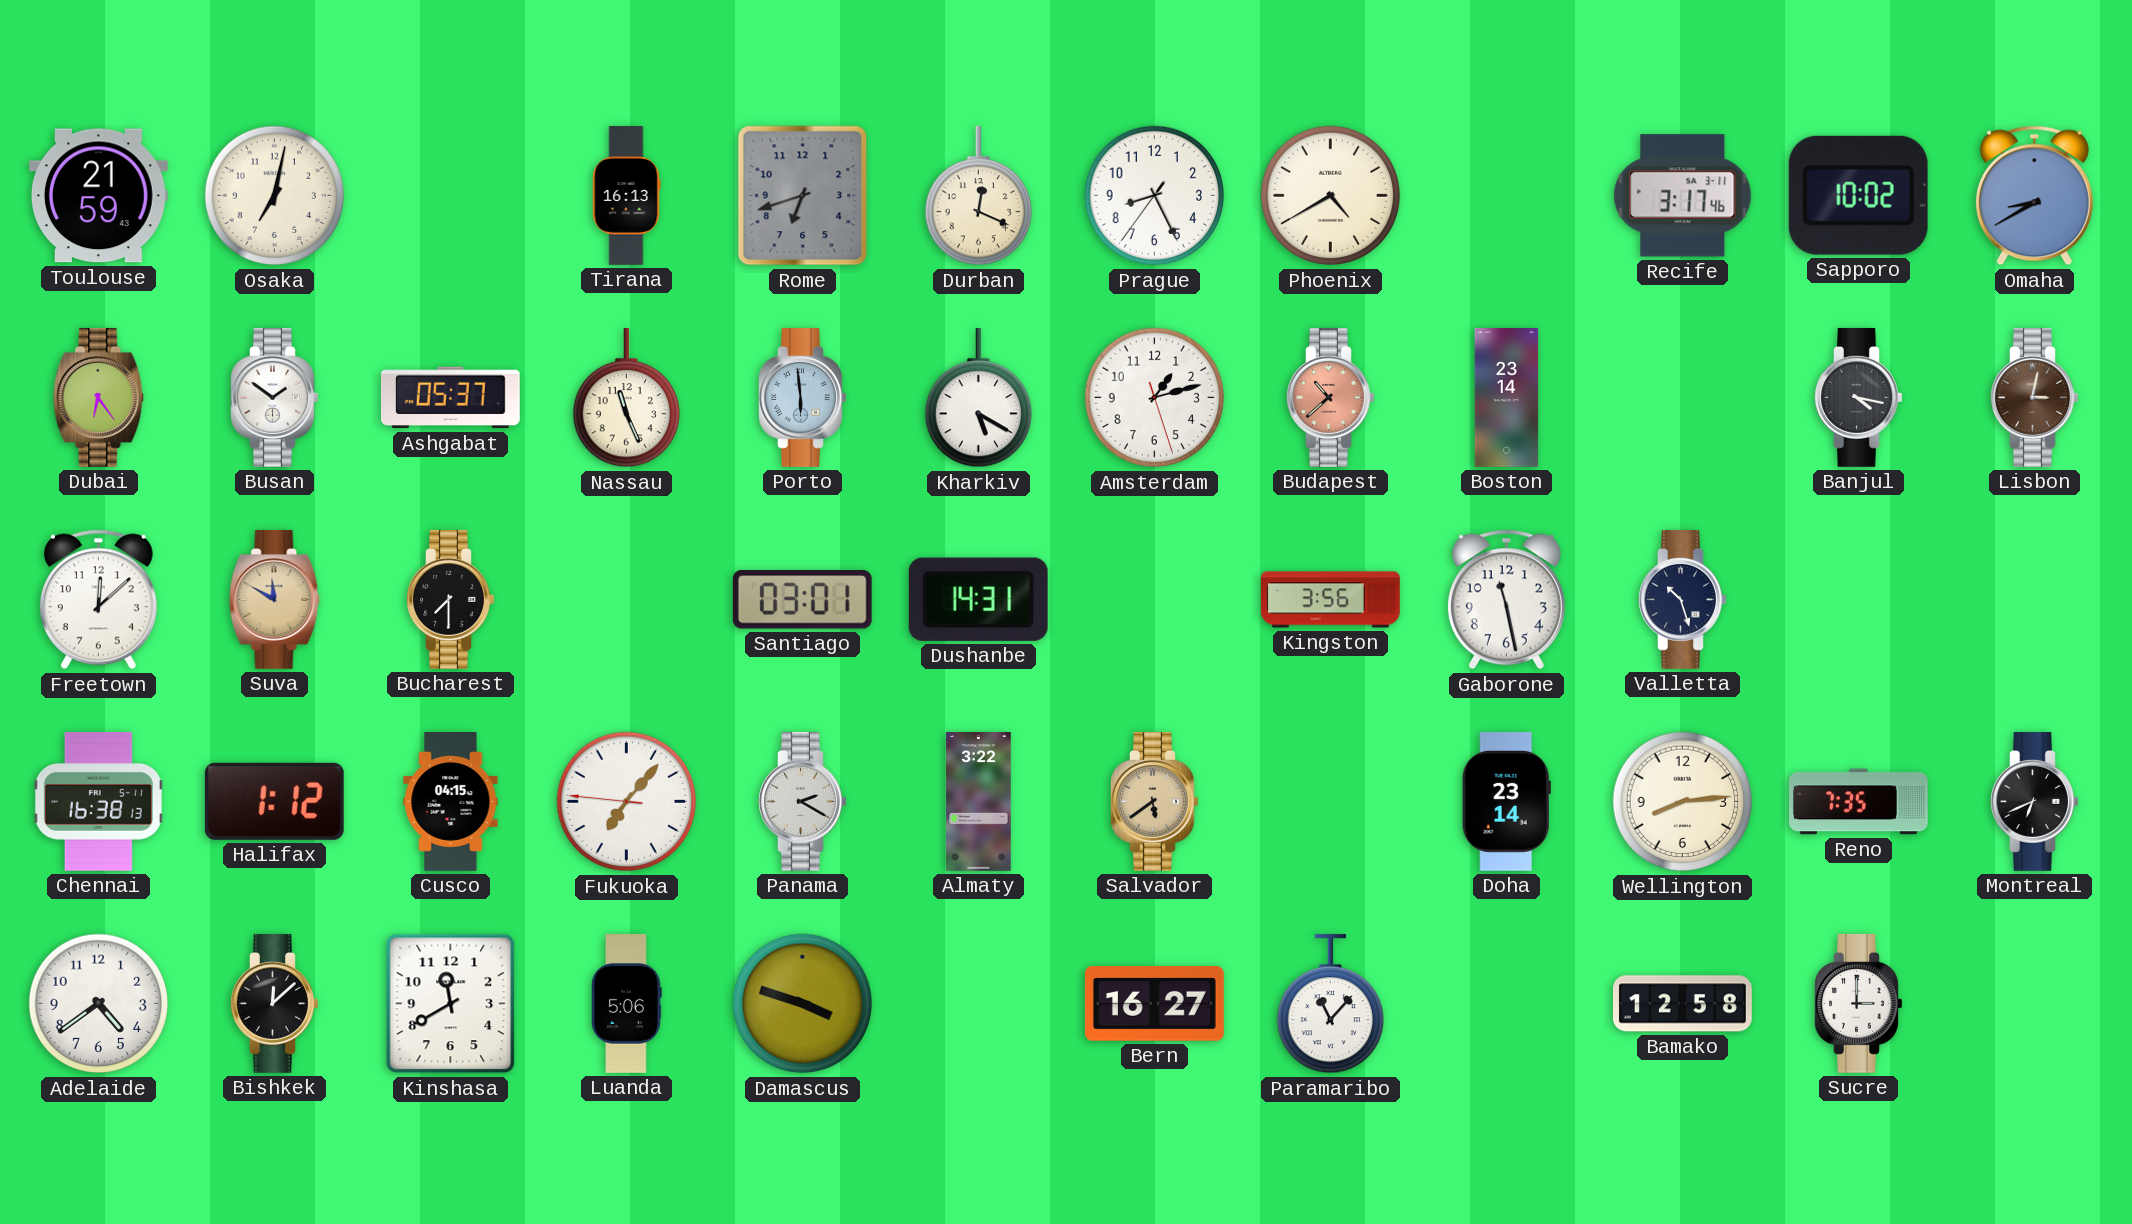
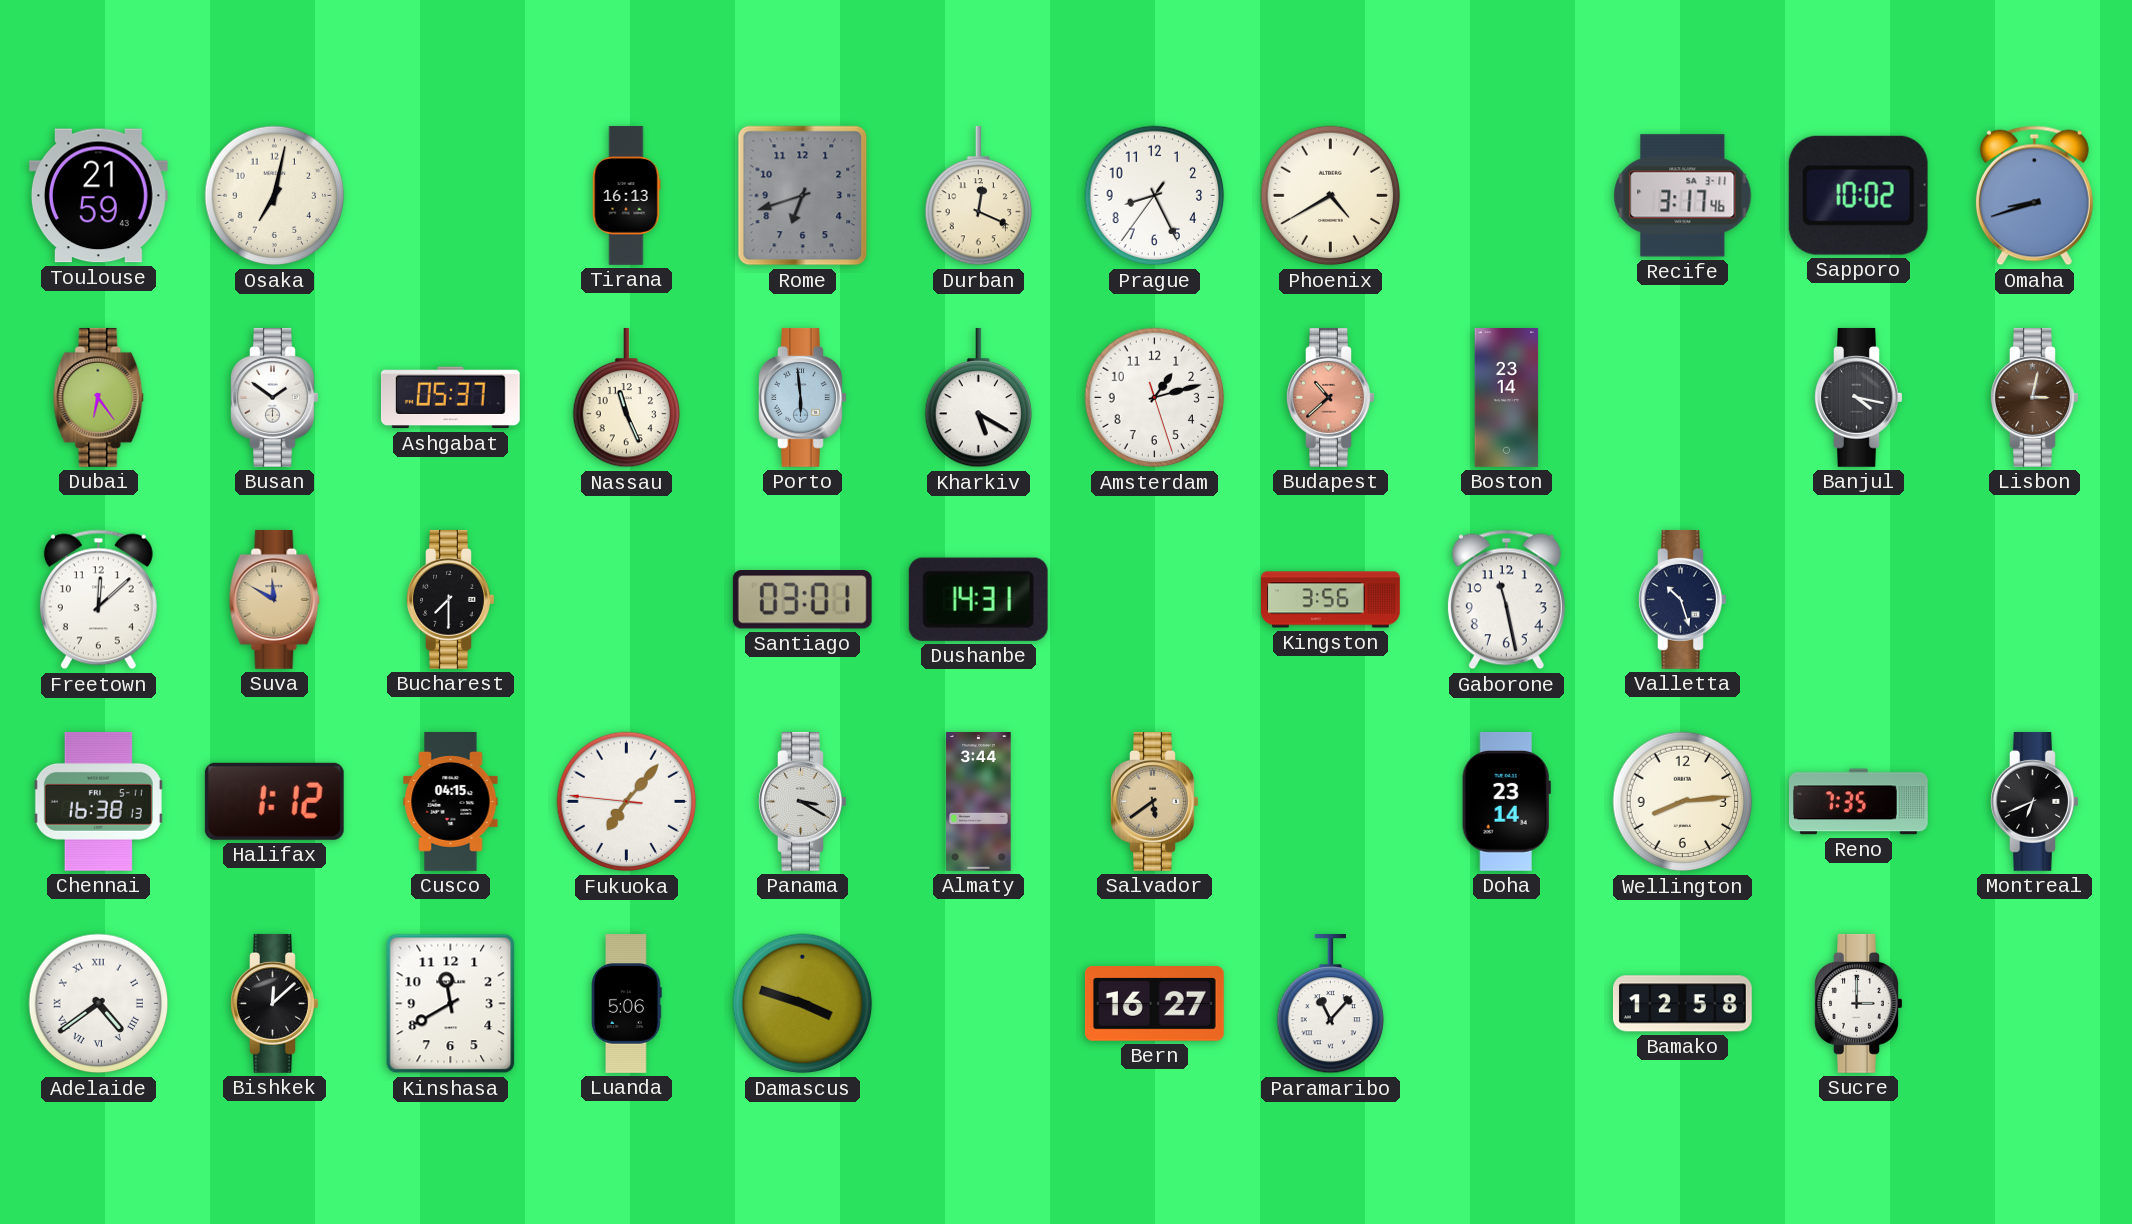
Omaha: 8:40 -> 8:42 (2034, 196)
Panama: 2:20 -> 3:20 (803, 801)
Almaty: 3:22 -> 3:44 (979, 802)
Adelaide numerals: Arabic -> Roman (99, 1004)
